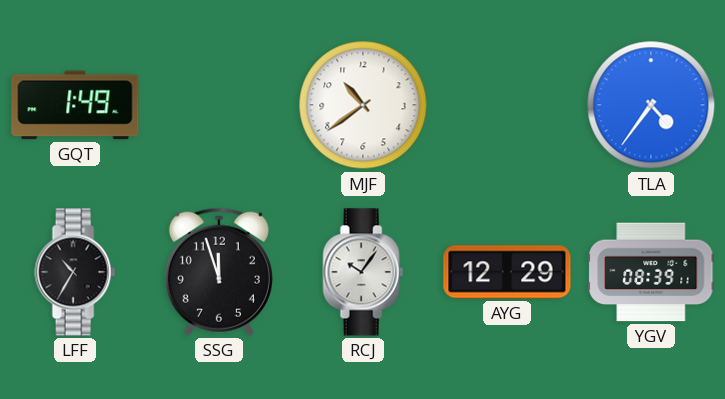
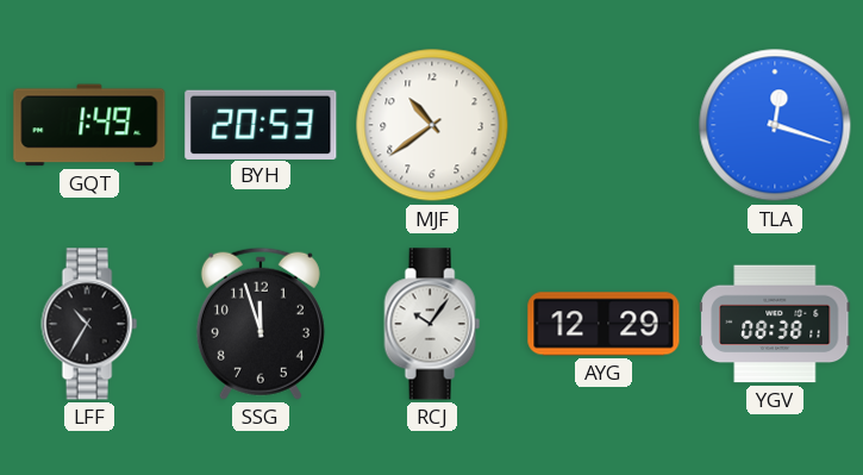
BYH: none -> 20:53 (261, 124)
TLA: 4:36 -> 12:18 (775, 125)
YGV: 08:39 -> 08:38 (775, 324)
